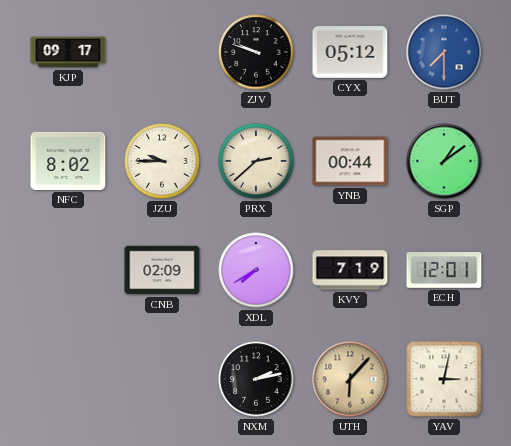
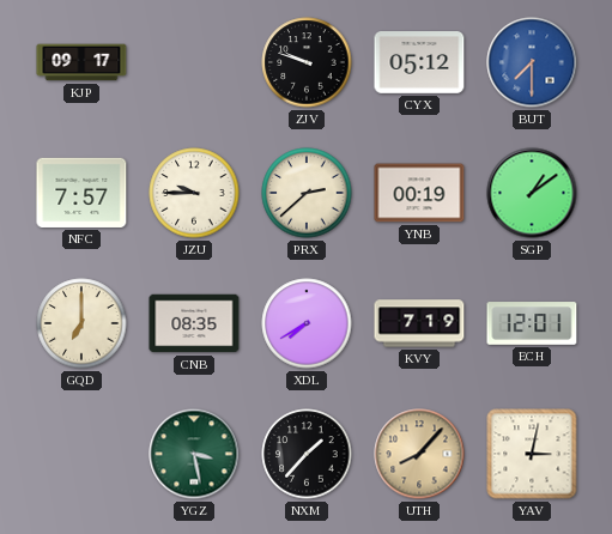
NFC: 8:02 -> 7:57 (81, 193)
YNB: 00:44 -> 00:19 (419, 193)
GQD: none -> 7:00 (81, 323)
CNB: 02:09 -> 08:35 (194, 323)
YGZ: none -> 3:28 (194, 454)
NXM: 2:13 -> 1:37 (307, 454)
UTH: 6:07 -> 8:07 (419, 454)
